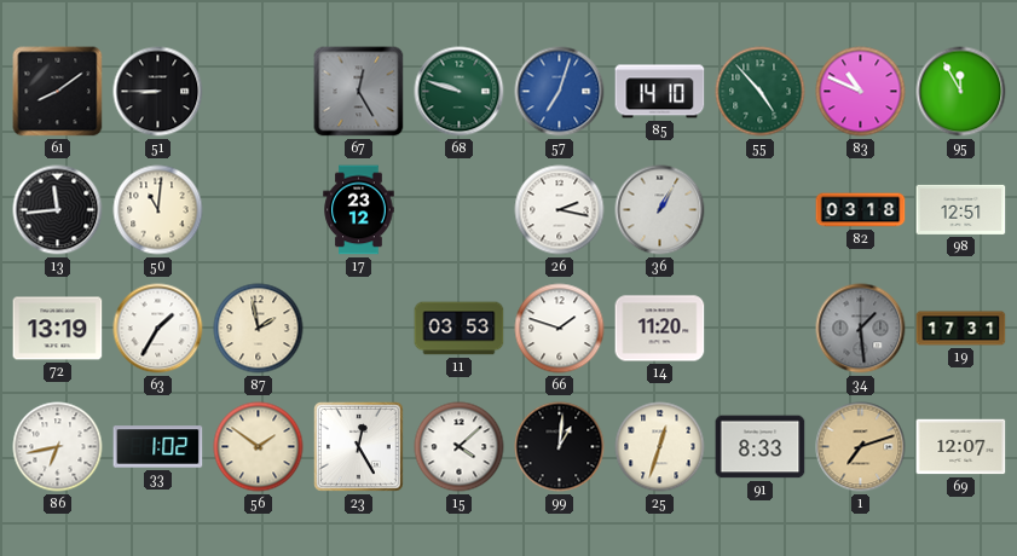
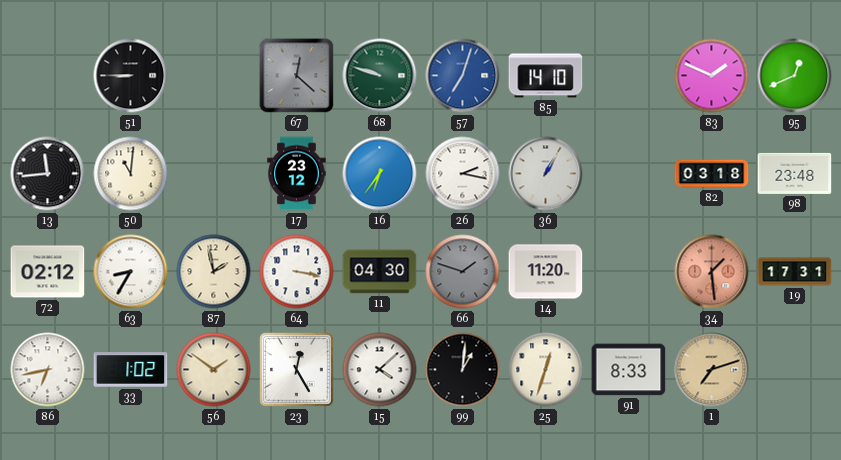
61: 8:09 -> none (58, 92)
67: 12:25 -> 12:22 (297, 76)
55: 4:53 -> none (761, 92)
83: 10:49 -> 1:49 (712, 76)
95: 11:55 -> 12:41 (795, 76)
16: none -> 6:36 (380, 174)
98: 12:51 -> 23:48 (795, 173)
72: 13:19 -> 02:12 (48, 272)
63: 1:35 -> 8:35 (131, 272)
64: none -> 3:17 (297, 272)
11: 03:53 -> 04:30 (380, 272)
66 dial: white -> grey (463, 272)
34 dial: grey -> salmon (712, 272)
69: 12:07 -> none (961, 447)
